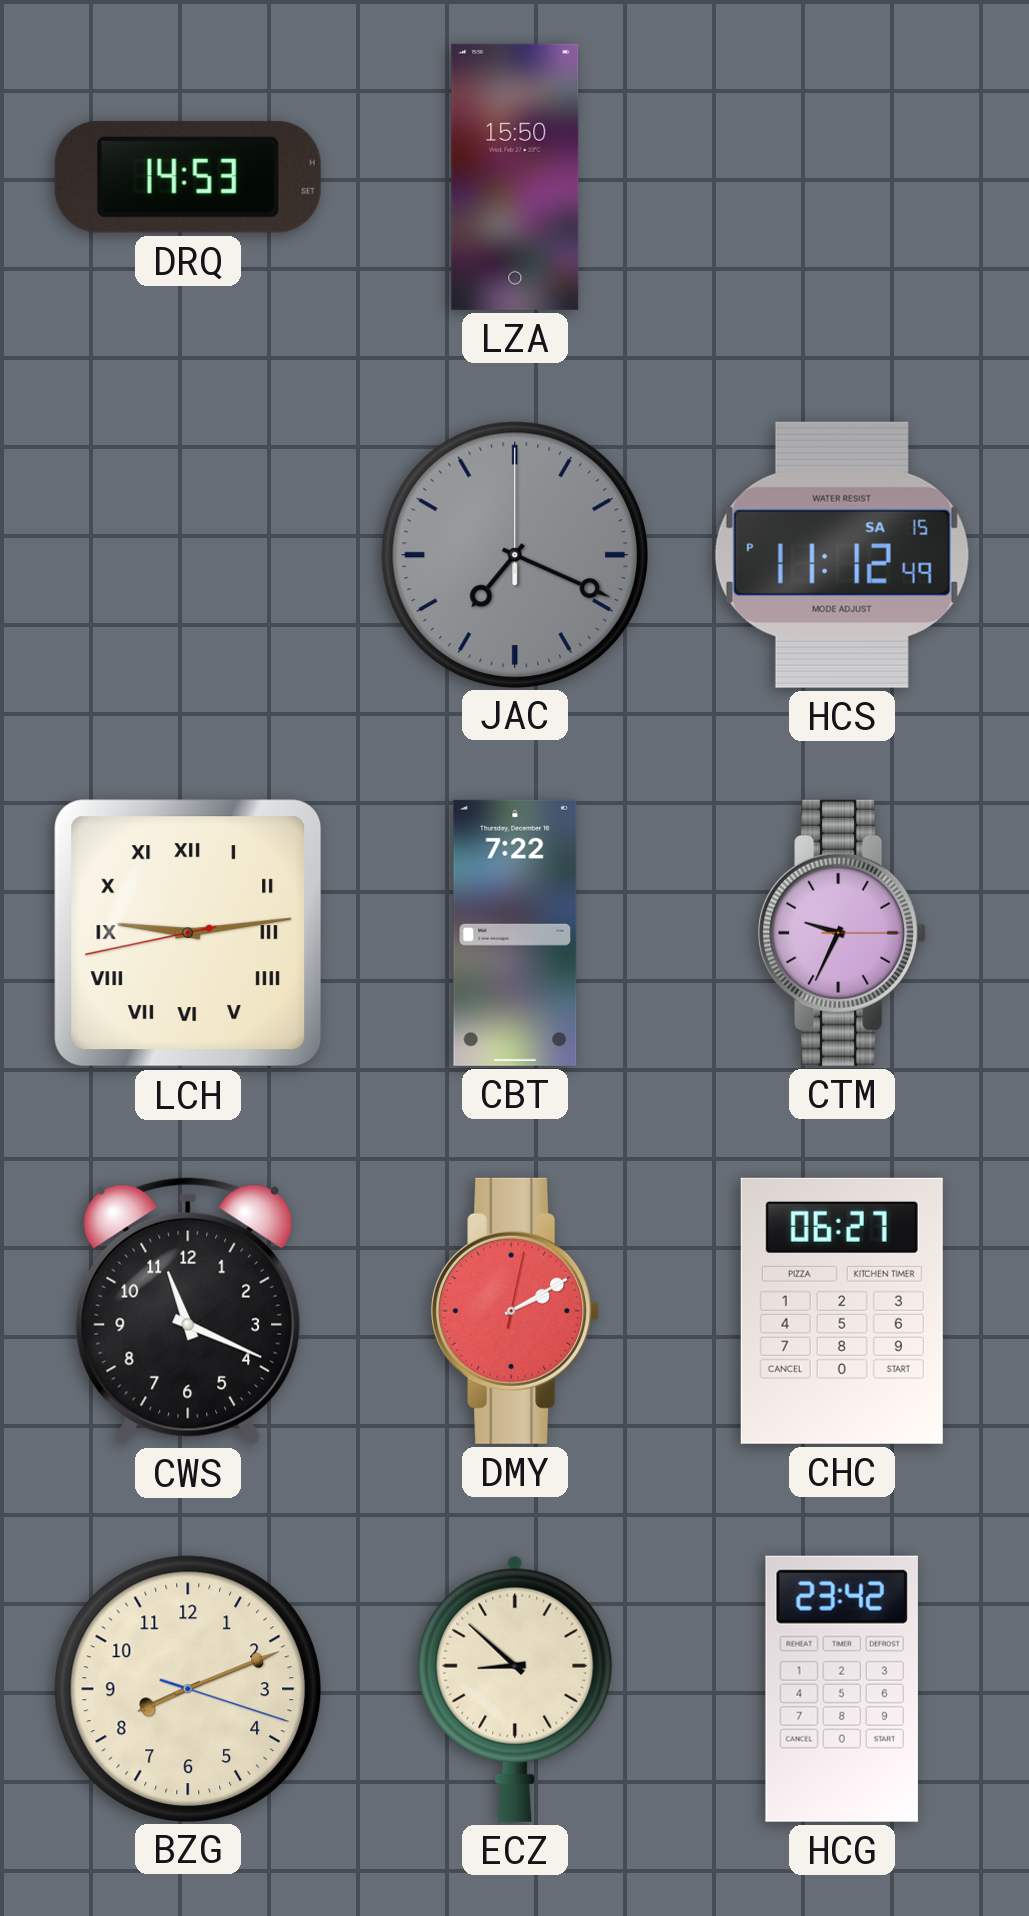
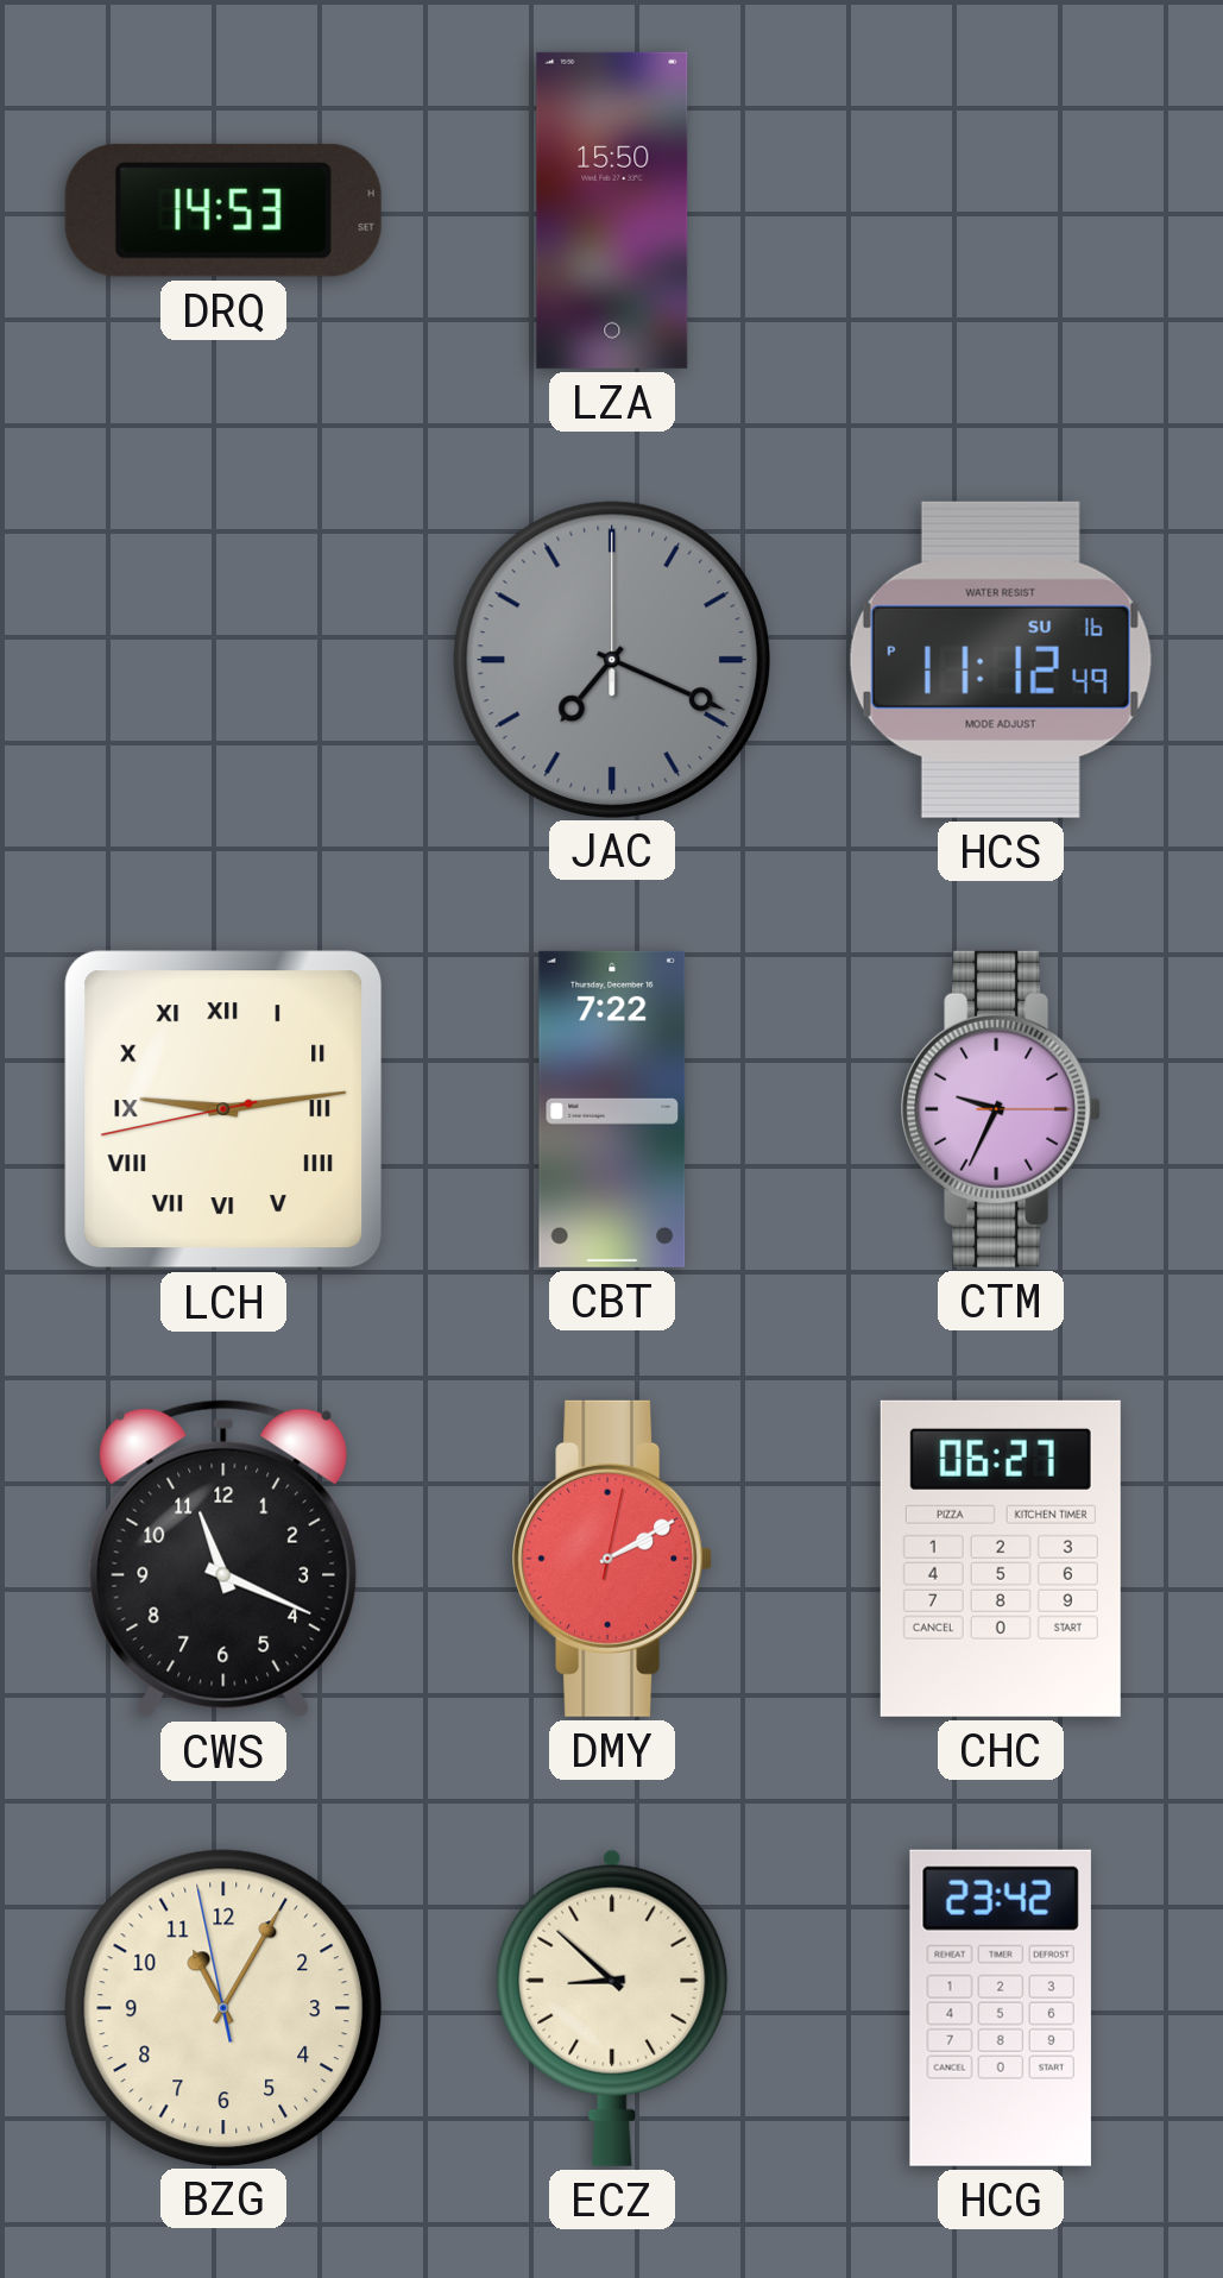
HCS date: SA 15 -> SU 16 (1001, 660)
BZG: 8:11 -> 11:04 (222, 2007)
